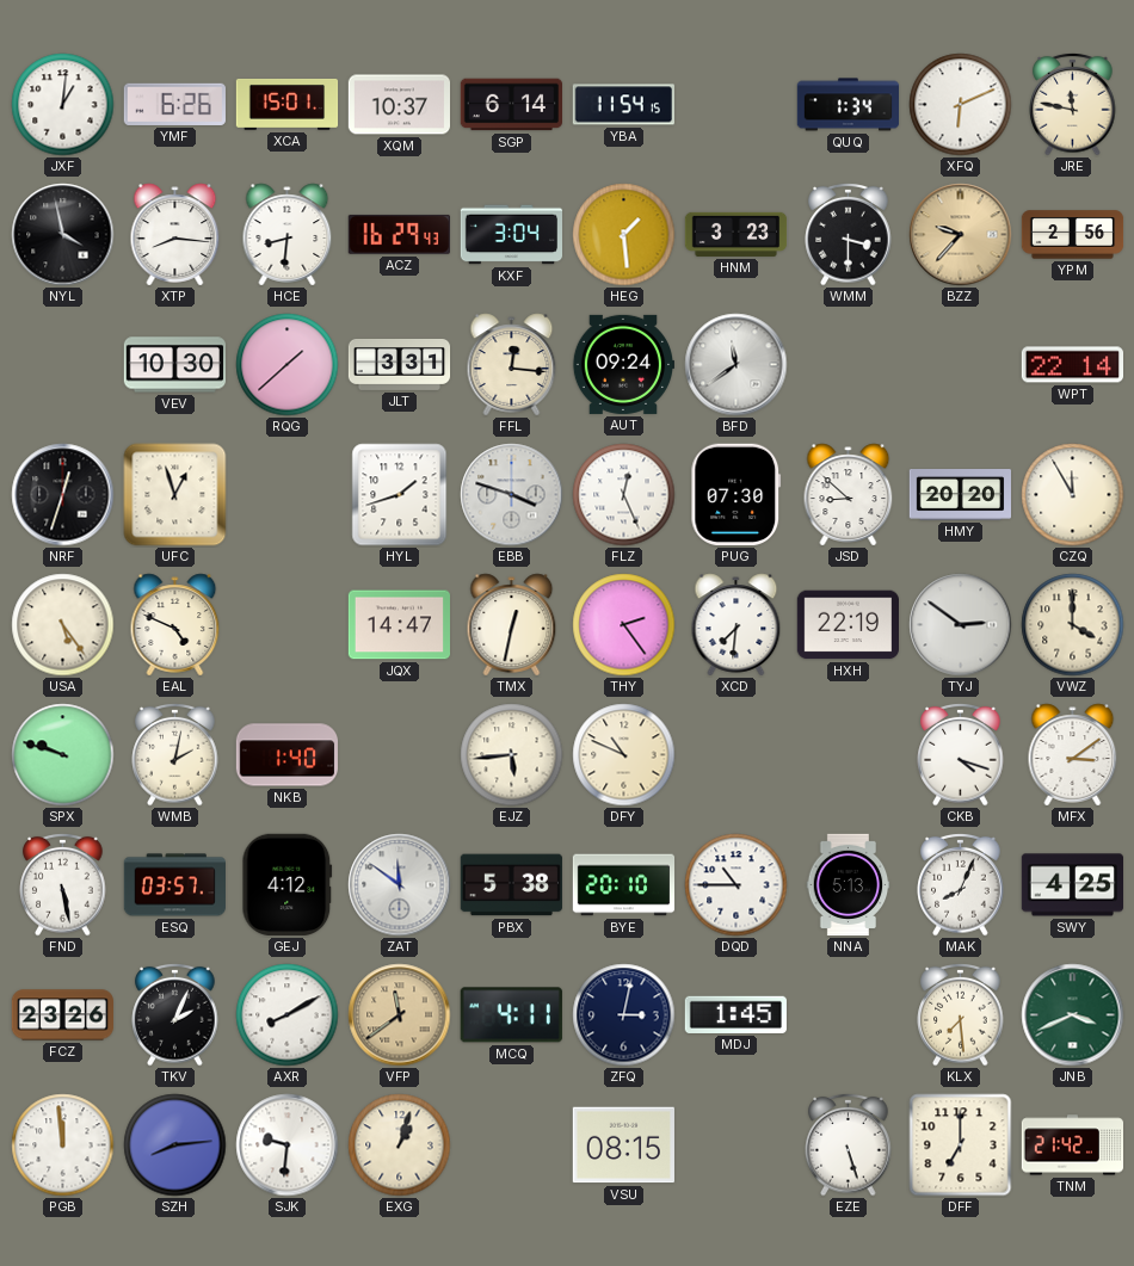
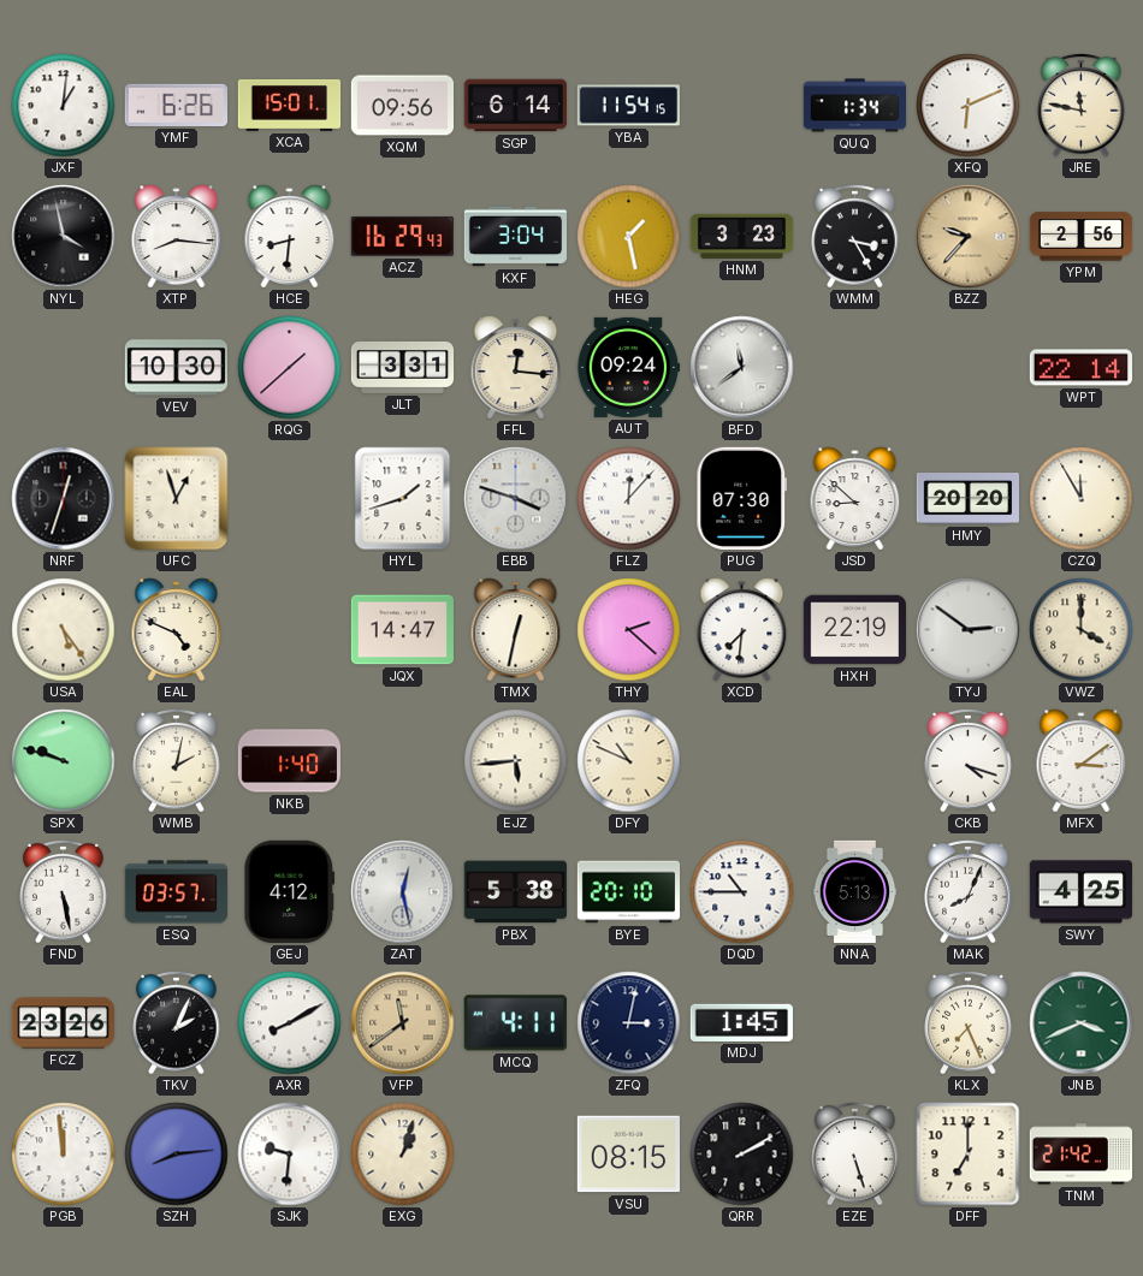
XQM: 10:37 -> 09:56 (402, 106)
HEG: 1:29 -> 1:28 (629, 237)
WMM: 3:30 -> 3:25 (855, 236)
FLZ: 12:26 -> 12:07 (629, 499)
THY: 2:24 -> 2:22 (629, 630)
ZAT: 11:51 -> 12:28 (403, 892)
KLX: 7:29 -> 7:26 (969, 1022)
QRR: none -> 2:10 (742, 1155)
